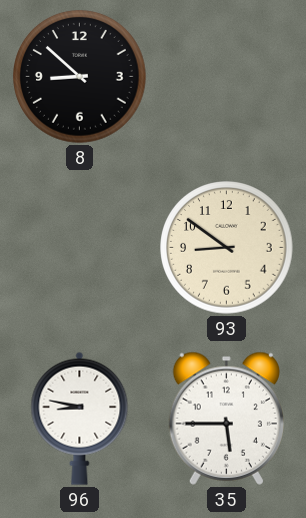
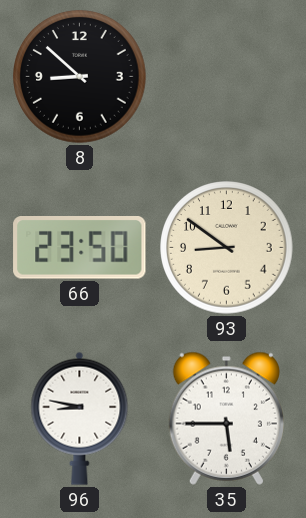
66: none -> 23:50 (80, 248)
